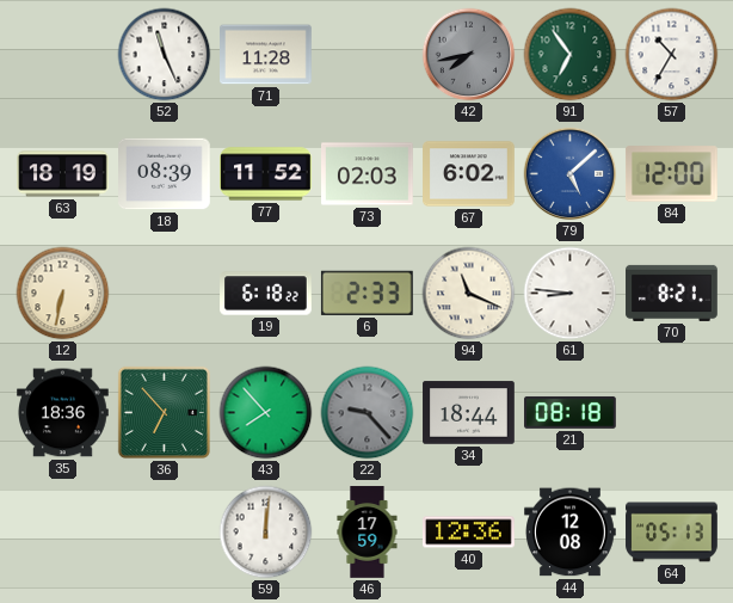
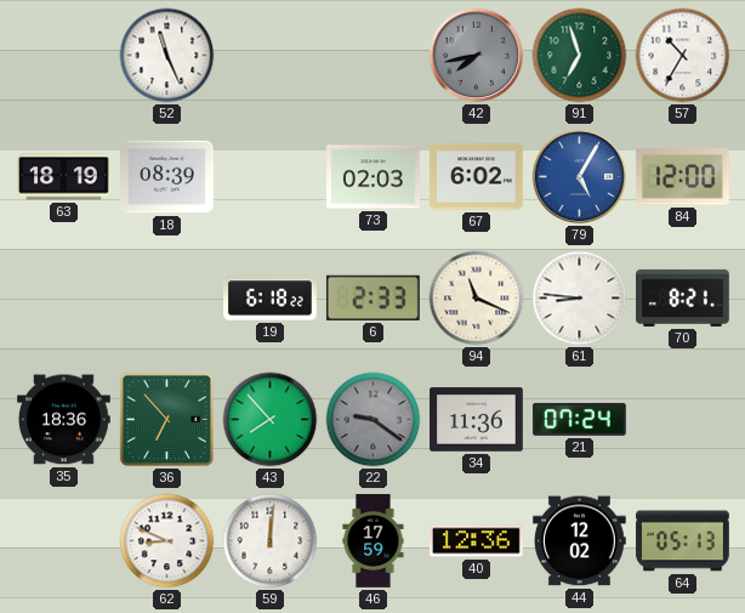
71: 11:28 -> none (266, 55)
91: 6:54 -> 6:57 (580, 56)
77: 11:52 -> none (266, 174)
79: 5:08 -> 5:05 (580, 177)
12: 6:32 -> none (63, 294)
22: 9:23 -> 9:21 (374, 420)
34: 18:44 -> 11:36 (477, 420)
21: 08:18 -> 07:24 (580, 420)
62: none -> 8:49 (167, 541)
44: 12:08 -> 12:02 (580, 541)
